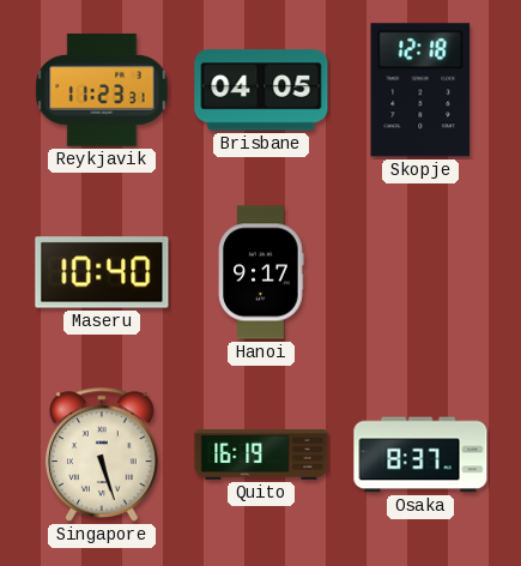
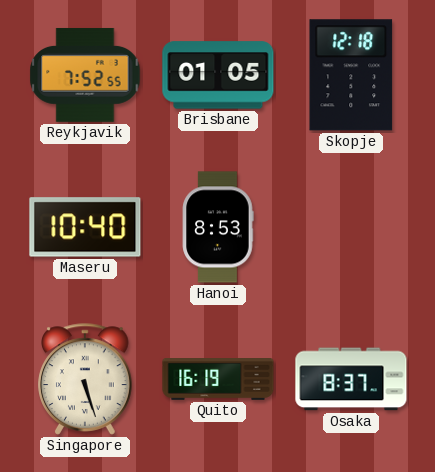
Reykjavik: 11:23 -> 7:52 (85, 75)
Brisbane: 04:05 -> 01:05 (218, 75)
Hanoi: 9:17 -> 8:53 (218, 227)
